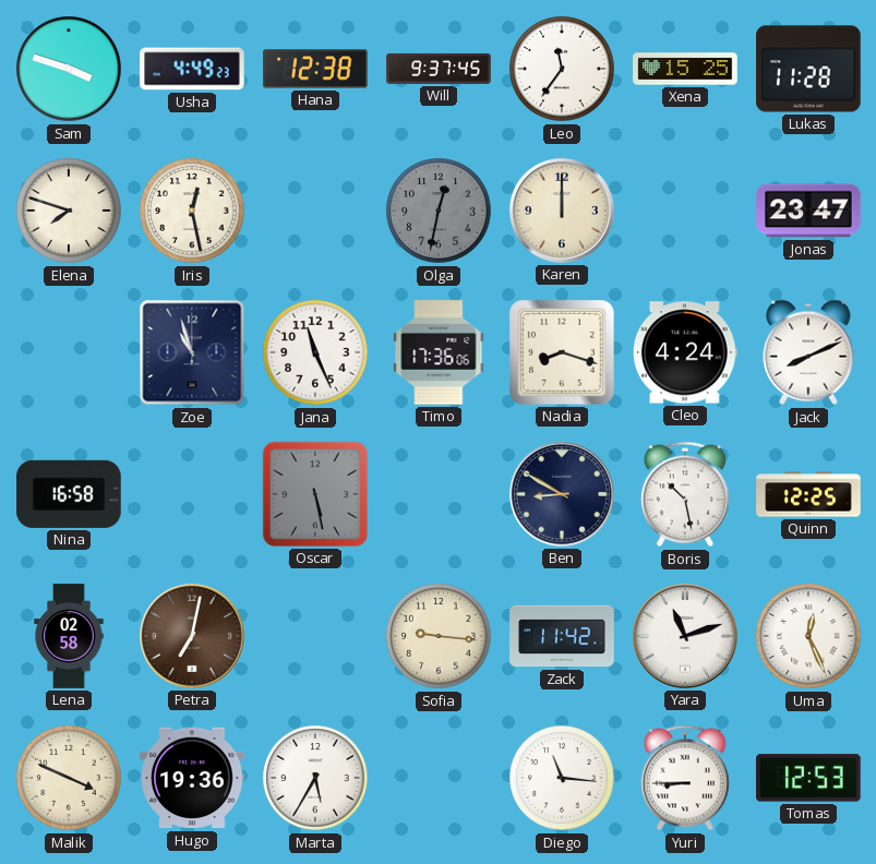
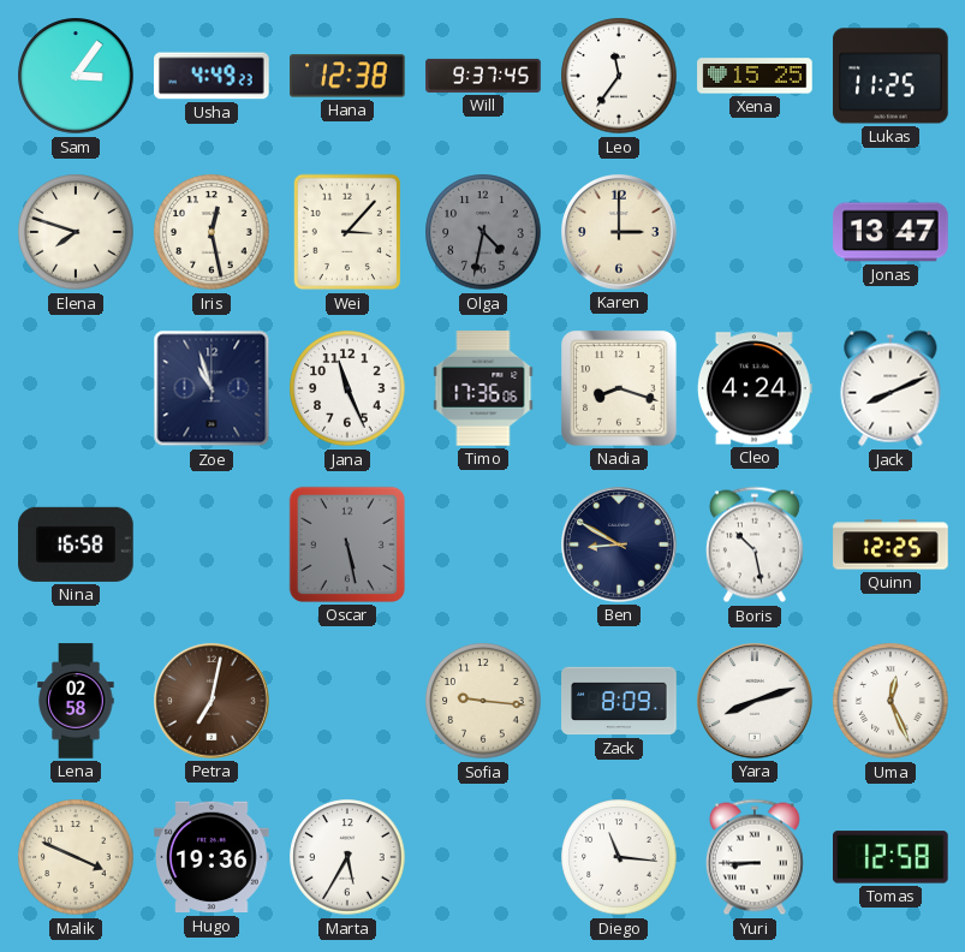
Sam: 3:48 -> 3:06 (76, 76)
Lukas: 11:28 -> 11:25 (890, 76)
Wei: none -> 3:07 (346, 232)
Olga: 12:32 -> 4:32 (483, 232)
Karen: 12:00 -> 3:00 (620, 233)
Jonas: 23:47 -> 13:47 (890, 232)
Zack: 11:42 -> 8:09 (619, 701)
Yara: 11:12 -> 8:12 (756, 702)
Tomas: 12:53 -> 12:58 (890, 857)
